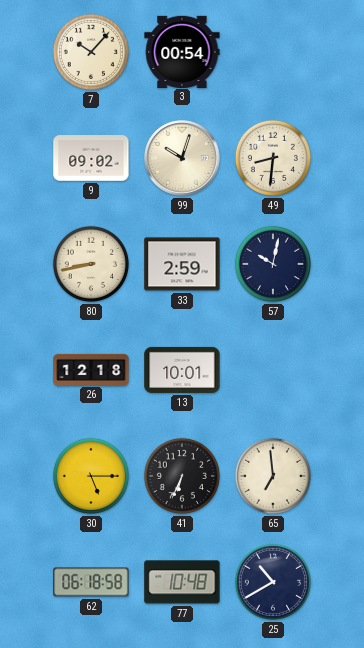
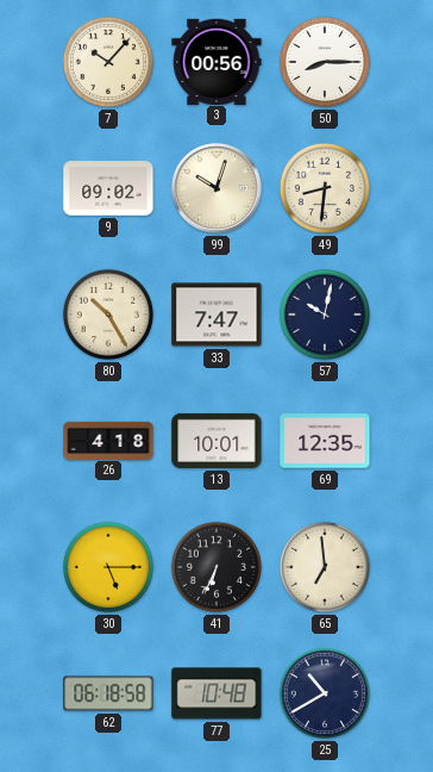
3: 00:54 -> 00:56 (216, 61)
50: none -> 8:15 (325, 62)
80: 8:43 -> 10:25 (108, 315)
33: 2:59 -> 7:47 (216, 315)
26: 12:18 -> 4:18 (108, 440)
69: none -> 12:35 (325, 441)
